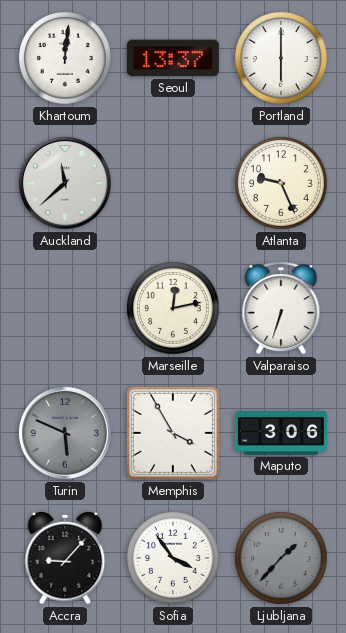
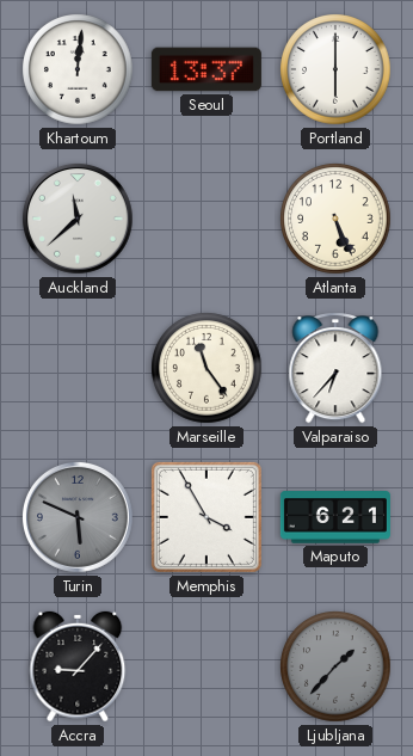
Atlanta: 9:26 -> 5:26 (335, 219)
Marseille: 12:13 -> 11:24 (207, 368)
Valparaiso: 6:33 -> 6:37 (335, 369)
Maputo: 3:06 -> 6:21 (335, 517)
Sofia: 3:54 -> none (173, 558)
